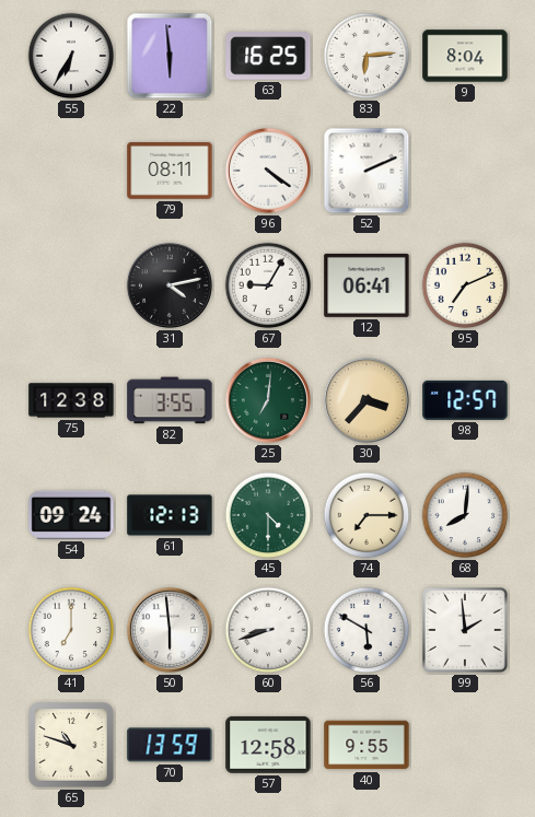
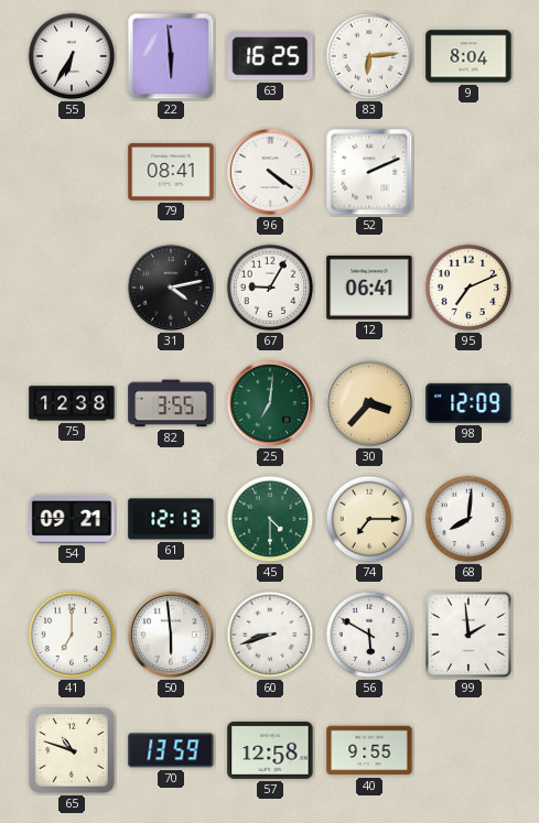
79: 08:11 -> 08:41 (171, 173)
98: 12:57 -> 12:09 (468, 403)
54: 09:24 -> 09:21 (72, 519)
